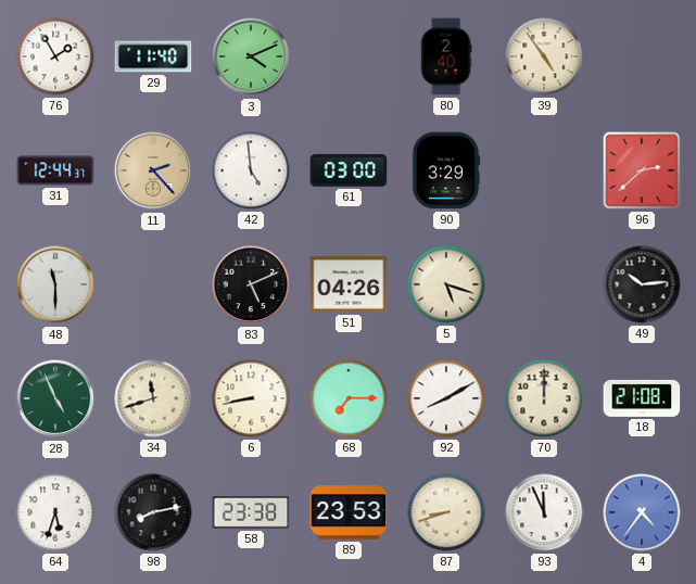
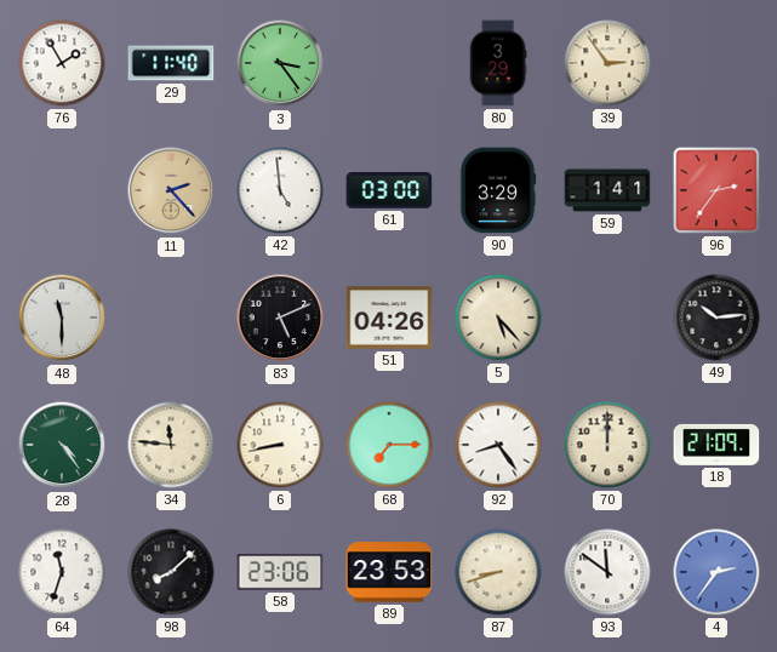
3: 4:11 -> 3:24 (280, 63)
80: 2:40 -> 3:29 (498, 63)
39: 4:54 -> 2:54 (607, 63)
31: 12:44 -> none (55, 170)
59: none -> 1:41 (607, 190)
96: 2:38 -> 2:36 (716, 190)
5: 5:18 -> 5:23 (498, 318)
28: 4:56 -> 4:24 (62, 445)
34: 11:42 -> 11:46 (171, 445)
92: 8:10 -> 8:24 (498, 445)
18: 21:08 -> 21:09 (716, 445)
64: 5:33 -> 11:33 (62, 572)
98: 8:13 -> 8:08 (171, 572)
58: 23:38 -> 23:06 (280, 572)
93: 11:56 -> 11:51 (607, 572)
4: 4:36 -> 2:36 (716, 572)
